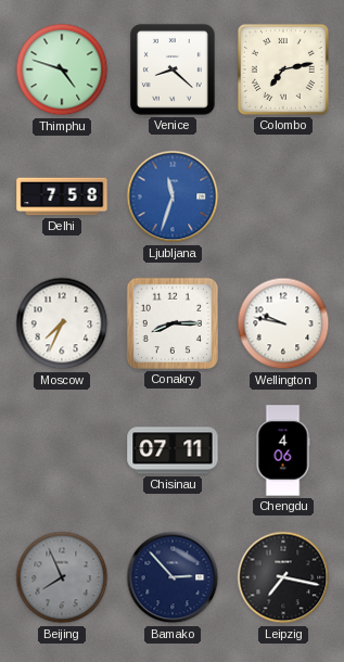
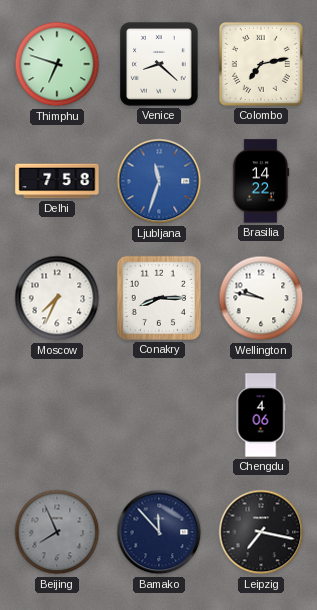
Thimphu: 4:48 -> 6:48 (57, 64)
Brasilia: none -> 14:22 (261, 181)
Chisinau: 07:11 -> none (173, 450)
Bamako: 2:53 -> 11:53 (159, 532)
